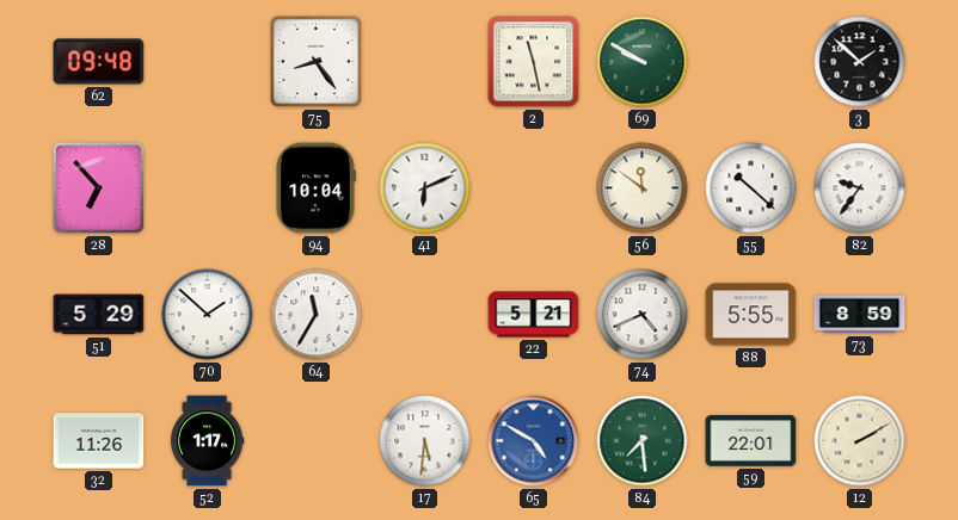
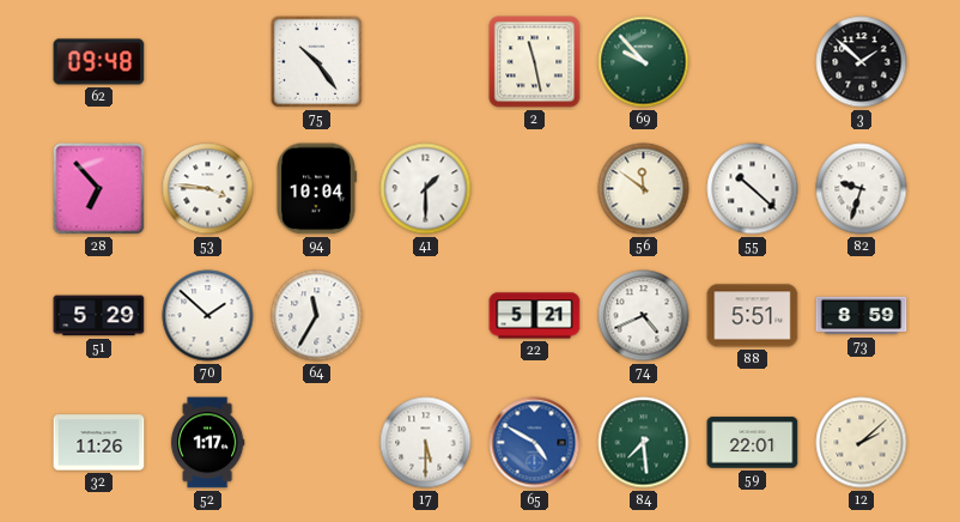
75: 8:24 -> 10:24 (317, 62)
69: 9:50 -> 9:53 (644, 62)
53: none -> 3:46 (208, 189)
41: 6:11 -> 1:30 (426, 189)
82: 9:36 -> 9:33 (862, 189)
88: 5:55 -> 5:51 (753, 316)
17: 5:31 -> 5:30 (426, 443)
12: 2:10 -> 2:08 (862, 443)
